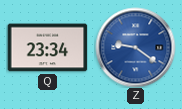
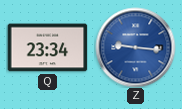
Z: 9:21 -> 9:16 (135, 47)
